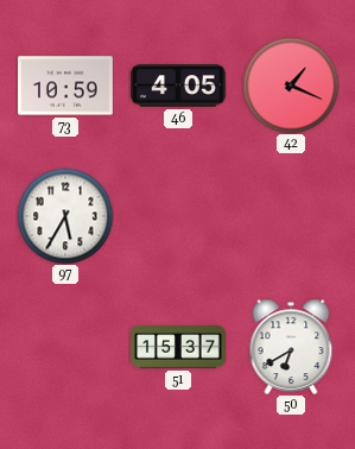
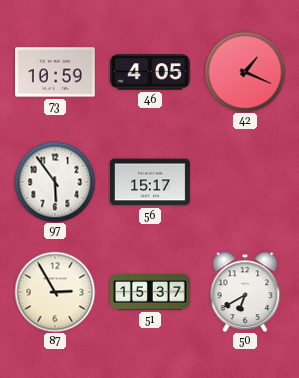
97: 5:35 -> 5:54 (55, 182)
56: none -> 15:17 (151, 182)
87: none -> 2:55 (55, 292)
